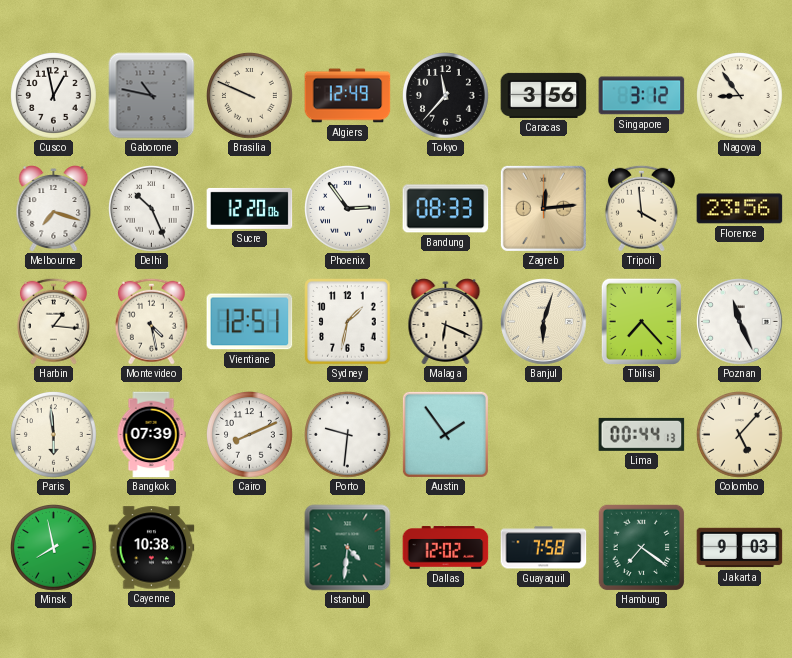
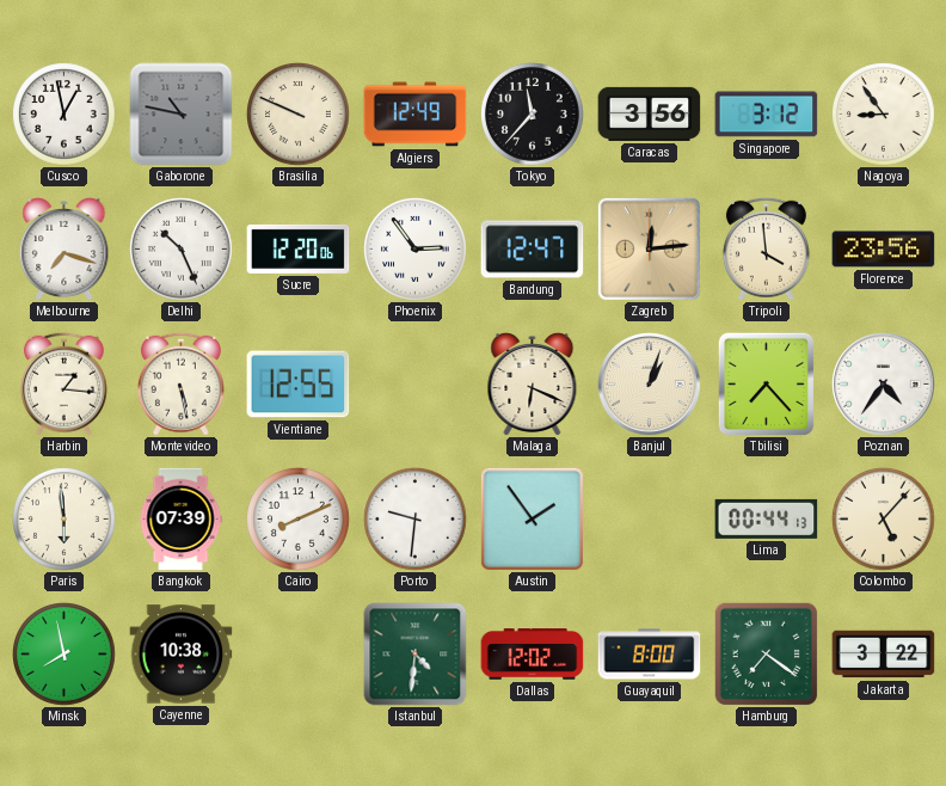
Bandung: 08:33 -> 12:47 (533, 250)
Montevideo: 4:28 -> 5:28 (180, 383)
Vientiane: 12:51 -> 12:55 (299, 385)
Sydney: 1:32 -> none (348, 322)
Banjul: 6:03 -> 1:03 (650, 385)
Poznan: 11:26 -> 4:36 (884, 385)
Guayaquil: 7:58 -> 8:00 (650, 655)
Jakarta: 9:03 -> 3:22 (884, 655)
